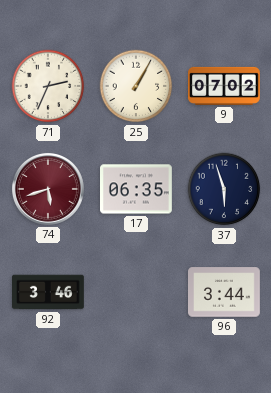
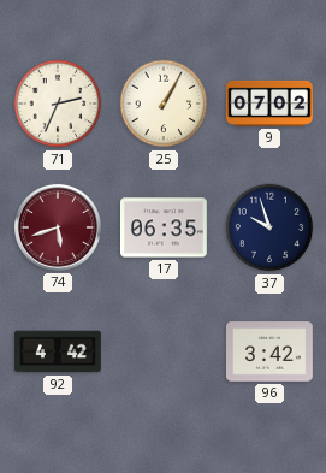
37: 5:57 -> 9:57 (269, 227)
92: 3:46 -> 4:42 (59, 351)
96: 3:44 -> 3:42 (271, 351)
